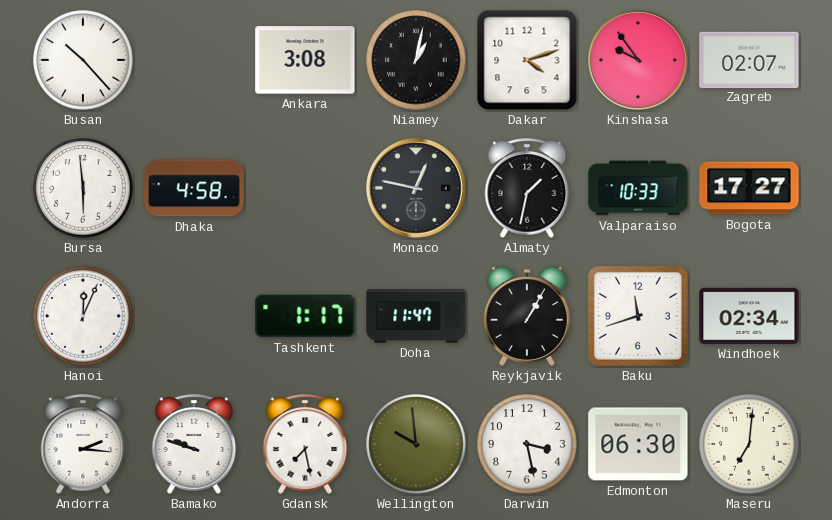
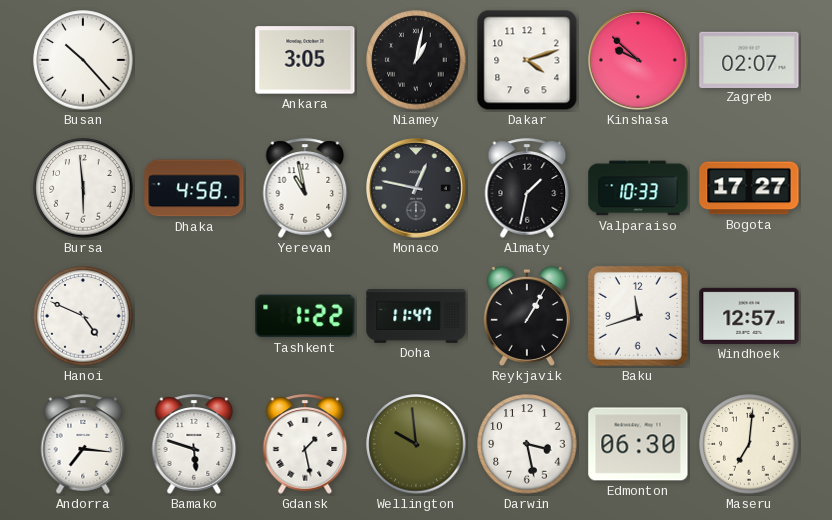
Ankara: 3:08 -> 3:05 (305, 60)
Kinshasa: 9:54 -> 9:52 (639, 61)
Yerevan: none -> 10:58 (305, 188)
Hanoi: 12:04 -> 4:49 (83, 316)
Tashkent: 1:17 -> 1:22 (305, 316)
Windhoek: 02:34 -> 12:57 (749, 316)
Andorra: 2:16 -> 7:16 (83, 444)
Bamako: 9:48 -> 5:48 (194, 444)
Gdansk: 7:28 -> 1:28 (305, 444)
